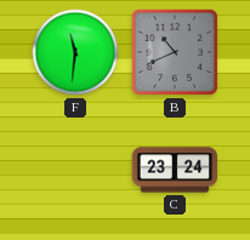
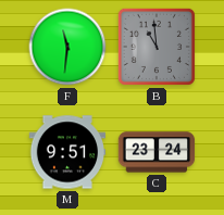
B: 10:41 -> 10:59 (157, 47)
M: none -> 9:51 (67, 152)
